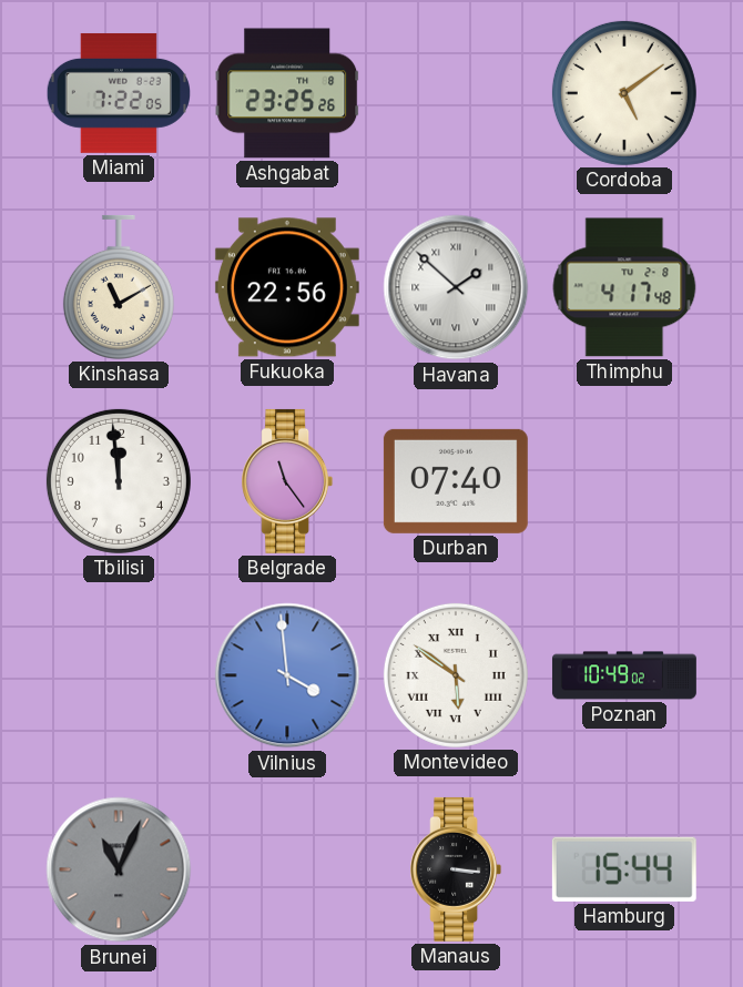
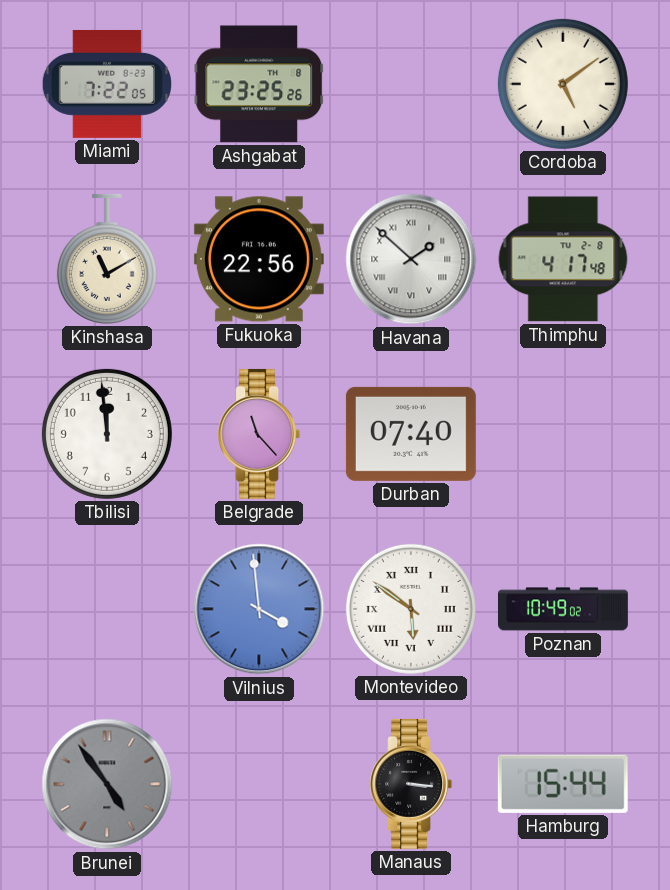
Belgrade: 11:24 -> 11:23 (259, 434)
Brunei: 11:04 -> 4:54 (107, 784)
